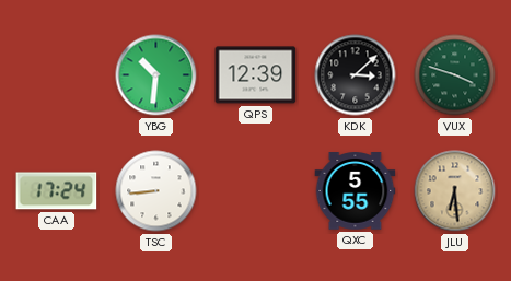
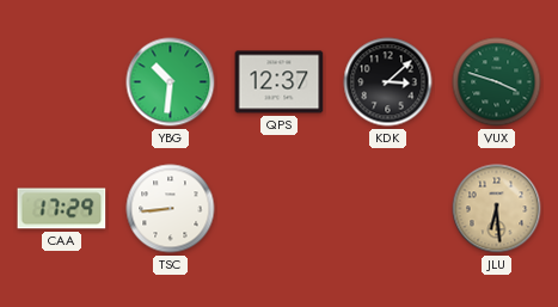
QPS: 12:39 -> 12:37 (280, 82)
CAA: 17:24 -> 17:29 (62, 209)
QXC: 5:55 -> none (356, 191)
